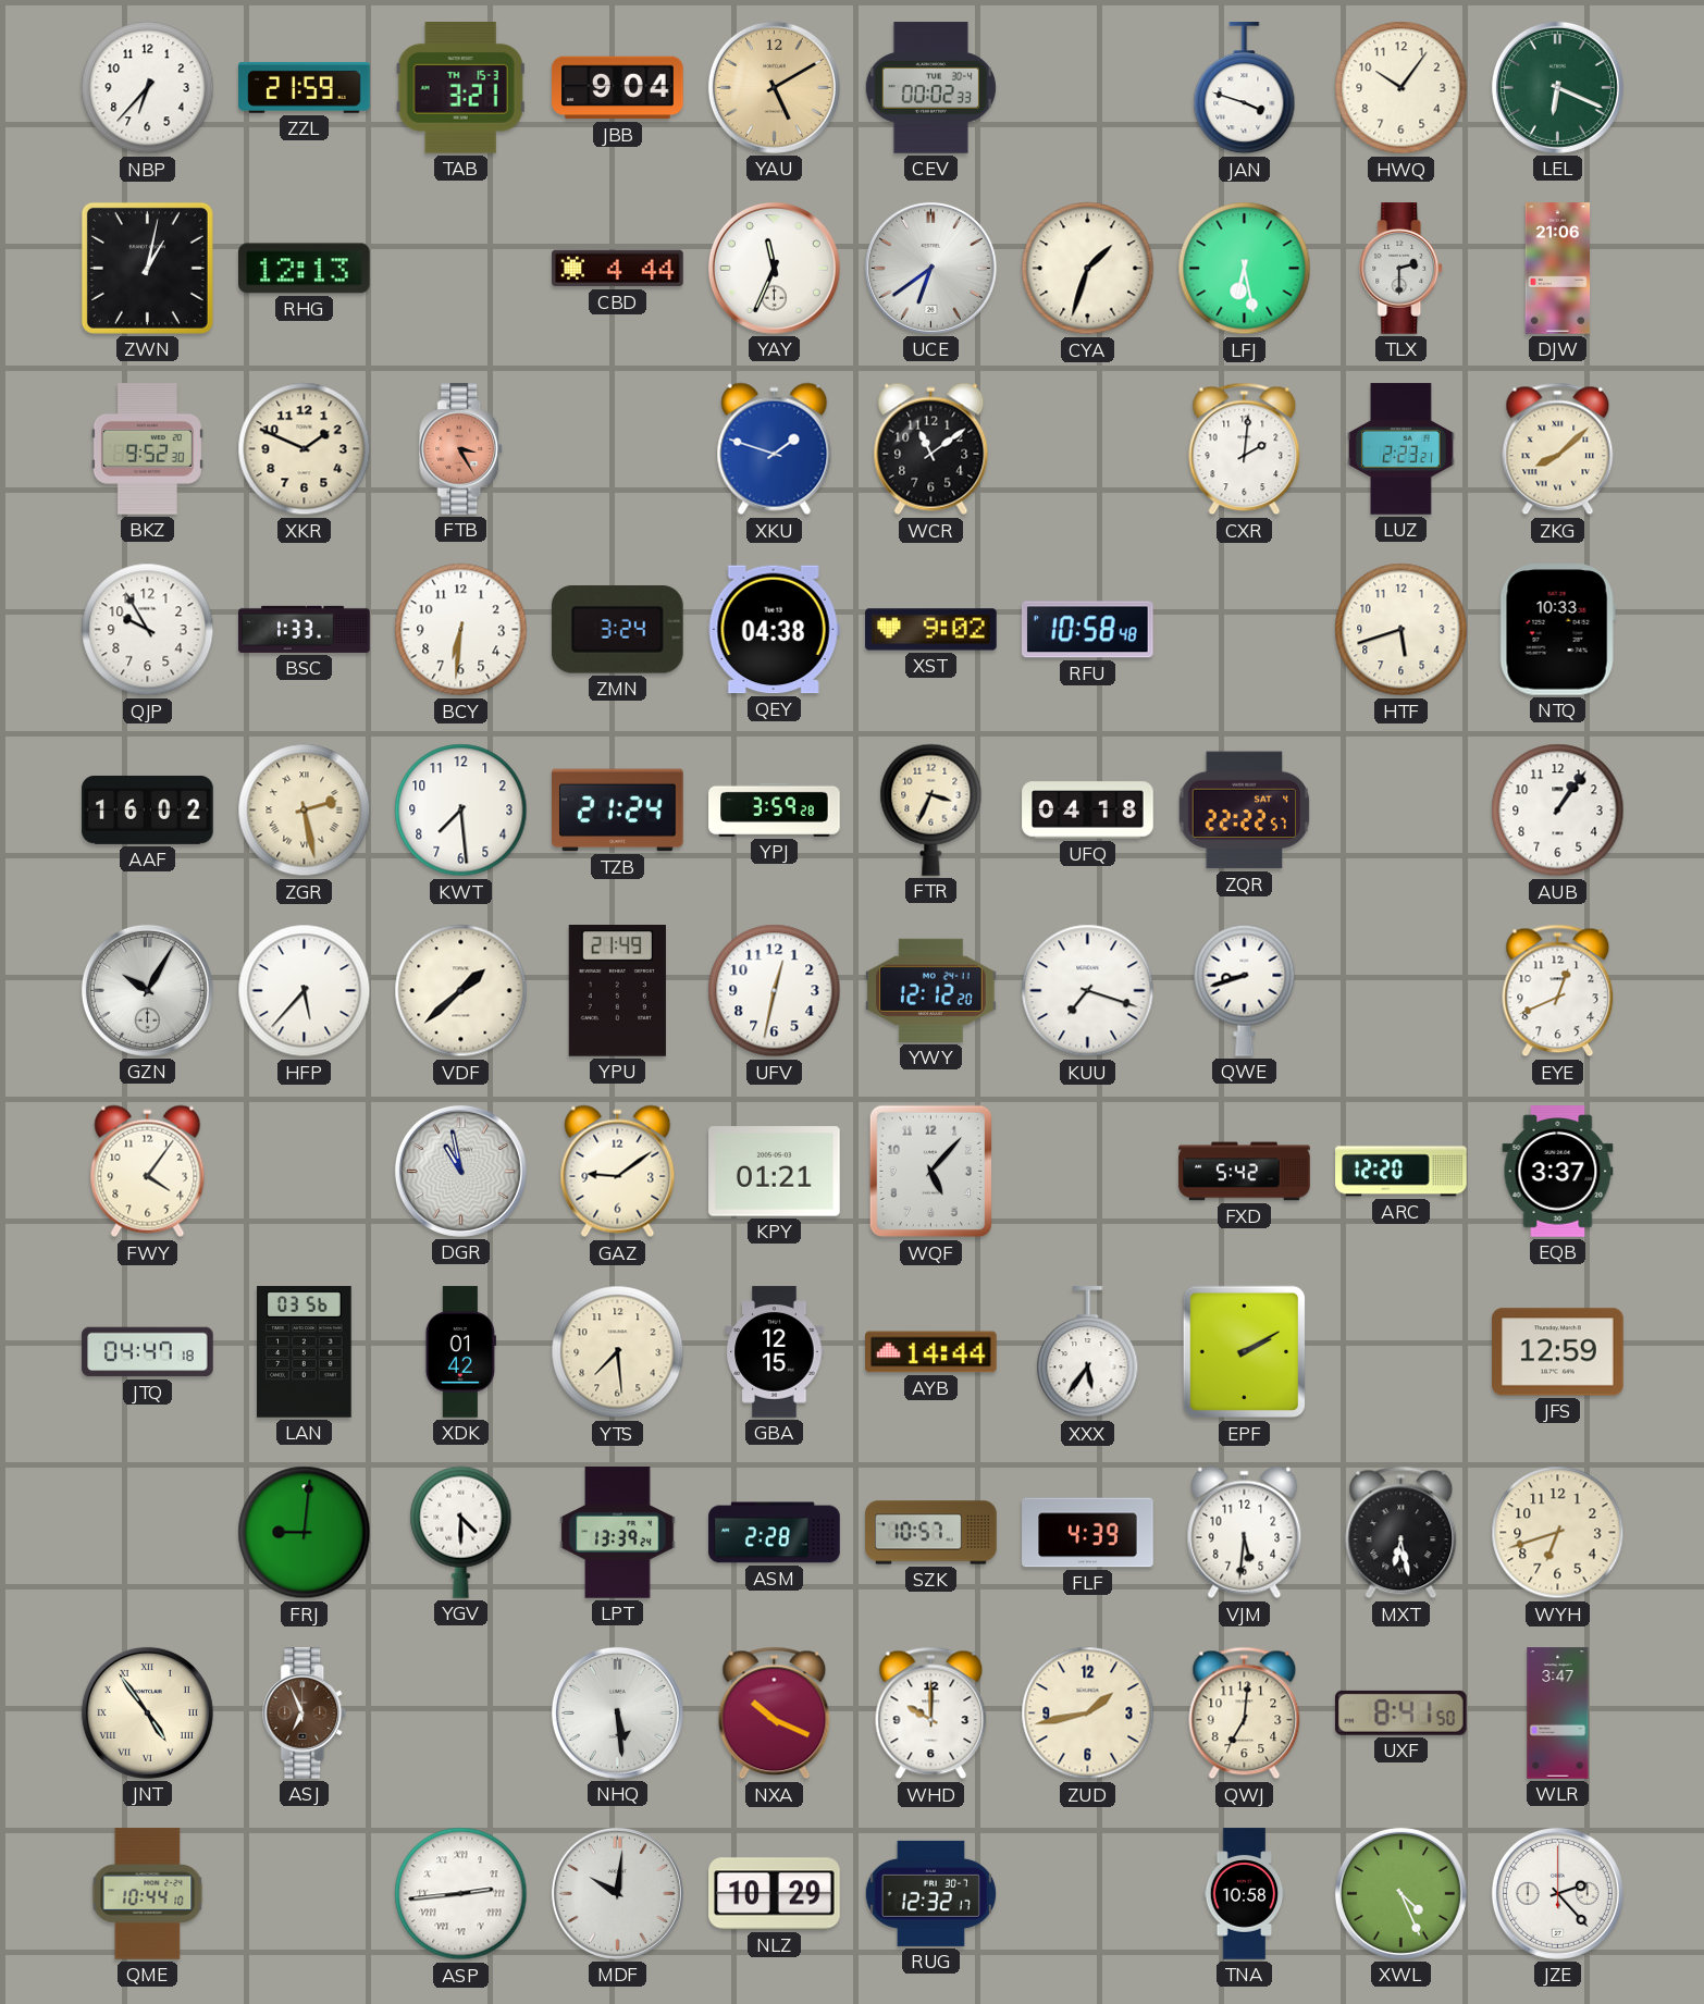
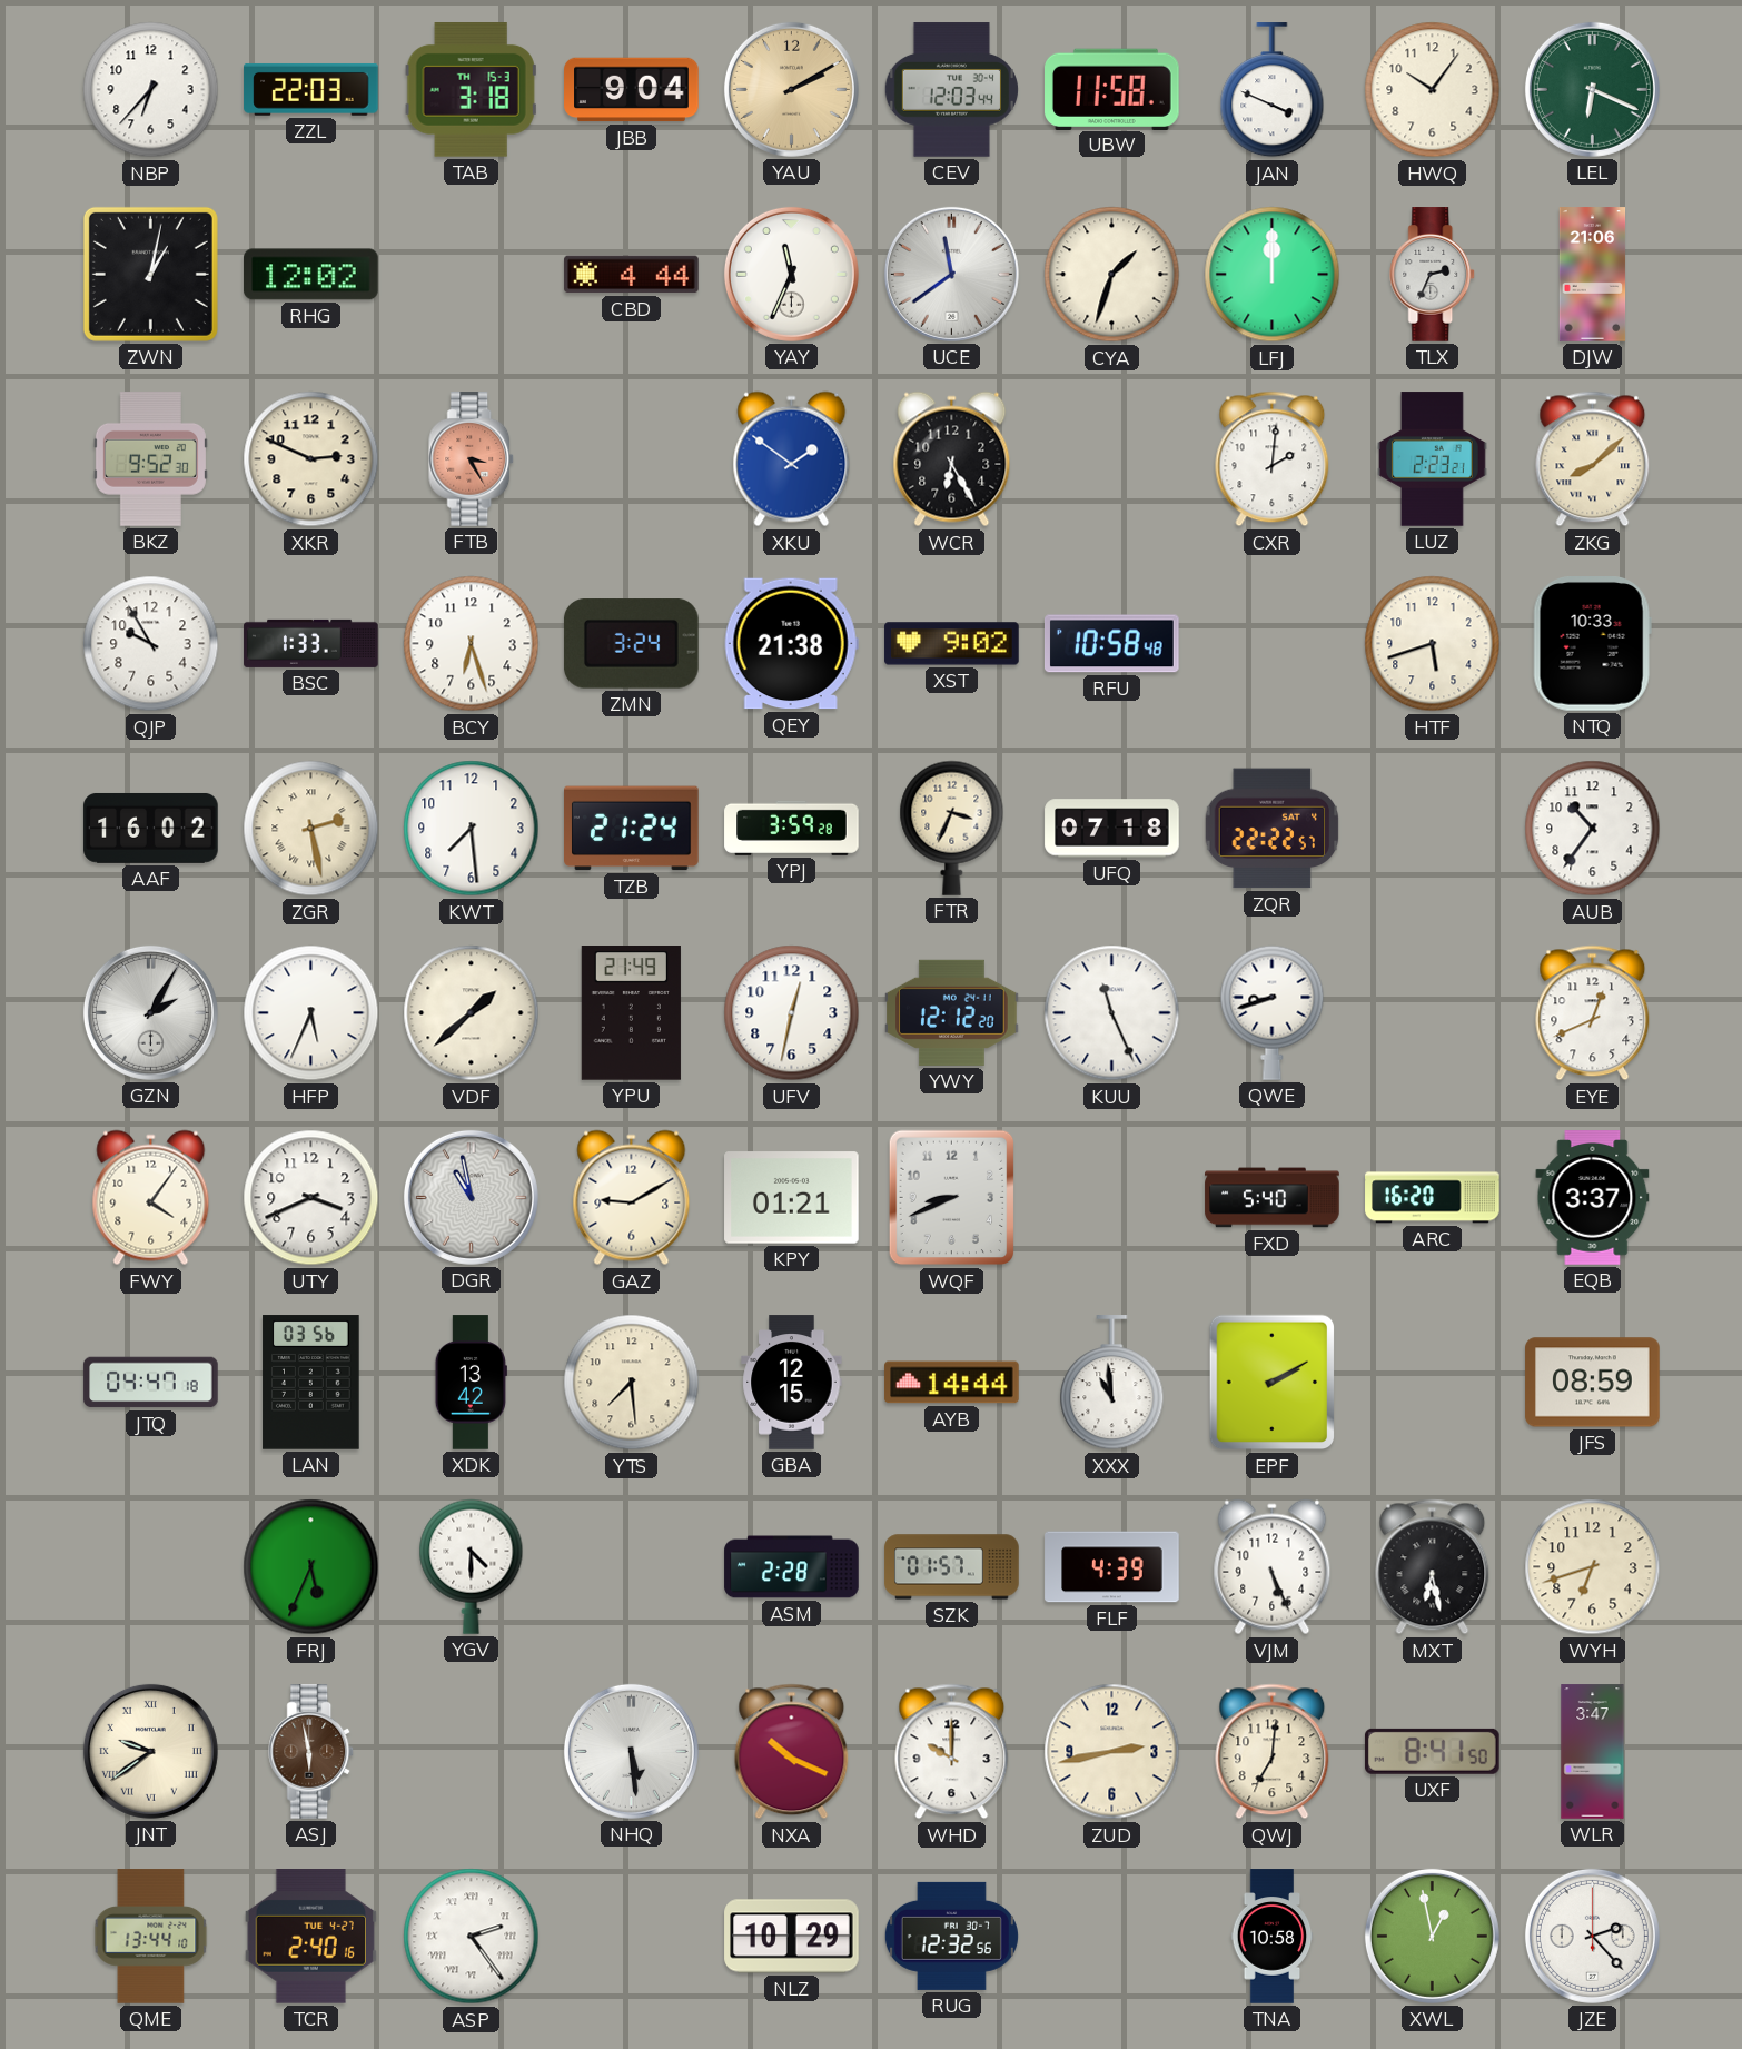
ZZL: 21:59 -> 22:03 (311, 90)
TAB: 3:21 -> 3:18 (471, 90)
YAU: 5:10 -> 2:10 (791, 89)
CEV: 00:02 -> 12:03 (951, 90)
UBW: none -> 11:58 (1112, 89)
JAN: 3:48 -> 3:49 (1273, 90)
RHG: 12:13 -> 12:02 (311, 275)
UCE: 6:39 -> 11:39 (951, 274)
LFJ: 6:28 -> 12:00 (1273, 275)
TLX: 2:30 -> 2:34 (1433, 275)
XKR: 1:49 -> 2:49 (311, 459)
XKU: 1:48 -> 1:51 (792, 459)
WCR: 11:09 -> 6:25 (952, 459)
BCY: 6:31 -> 6:27 (472, 644)
QEY: 04:38 -> 21:38 (791, 644)
UFQ: 04:18 -> 07:18 (1112, 829)
AUB: 1:06 -> 10:36 (1593, 829)
GZN: 10:05 -> 2:05 (150, 1012)
HFP: 5:37 -> 5:34 (311, 1013)
KUU: 7:18 -> 11:26 (1112, 1013)
UTY: none -> 3:41 (311, 1198)
GAZ: 9:09 -> 9:10 (632, 1198)
WQF: 5:07 -> 8:41 (952, 1198)
FXD: 5:42 -> 5:40 (1273, 1198)
ARC: 12:20 -> 16:20 (1433, 1198)
XDK: 01:42 -> 13:42 (471, 1383)
XXX: 5:36 -> 10:59 (1112, 1383)
JFS: 12:59 -> 08:59 (1593, 1383)
FRJ: 9:01 -> 5:34 (311, 1567)
LPT: 13:39 -> none (618, 1533)
SZK: 10:57 -> 01:57 (952, 1567)
VJM: 5:31 -> 5:26 (1273, 1567)
JNT: 4:54 -> 9:39 (150, 1751)
ASJ: 6:56 -> 5:58 (311, 1752)
ZUD: 1:43 -> 2:43 (1112, 1752)
QME: 10:44 -> 13:44 (151, 1937)
TCR: none -> 2:40 (310, 1937)
ASP: 2:44 -> 2:24 (472, 1937)
MDF: 10:01 -> none (617, 1893)
RUG: 12:32:17 -> 12:32:56 (951, 1936)
XWL: 4:26 -> 12:58 (1432, 1936)
